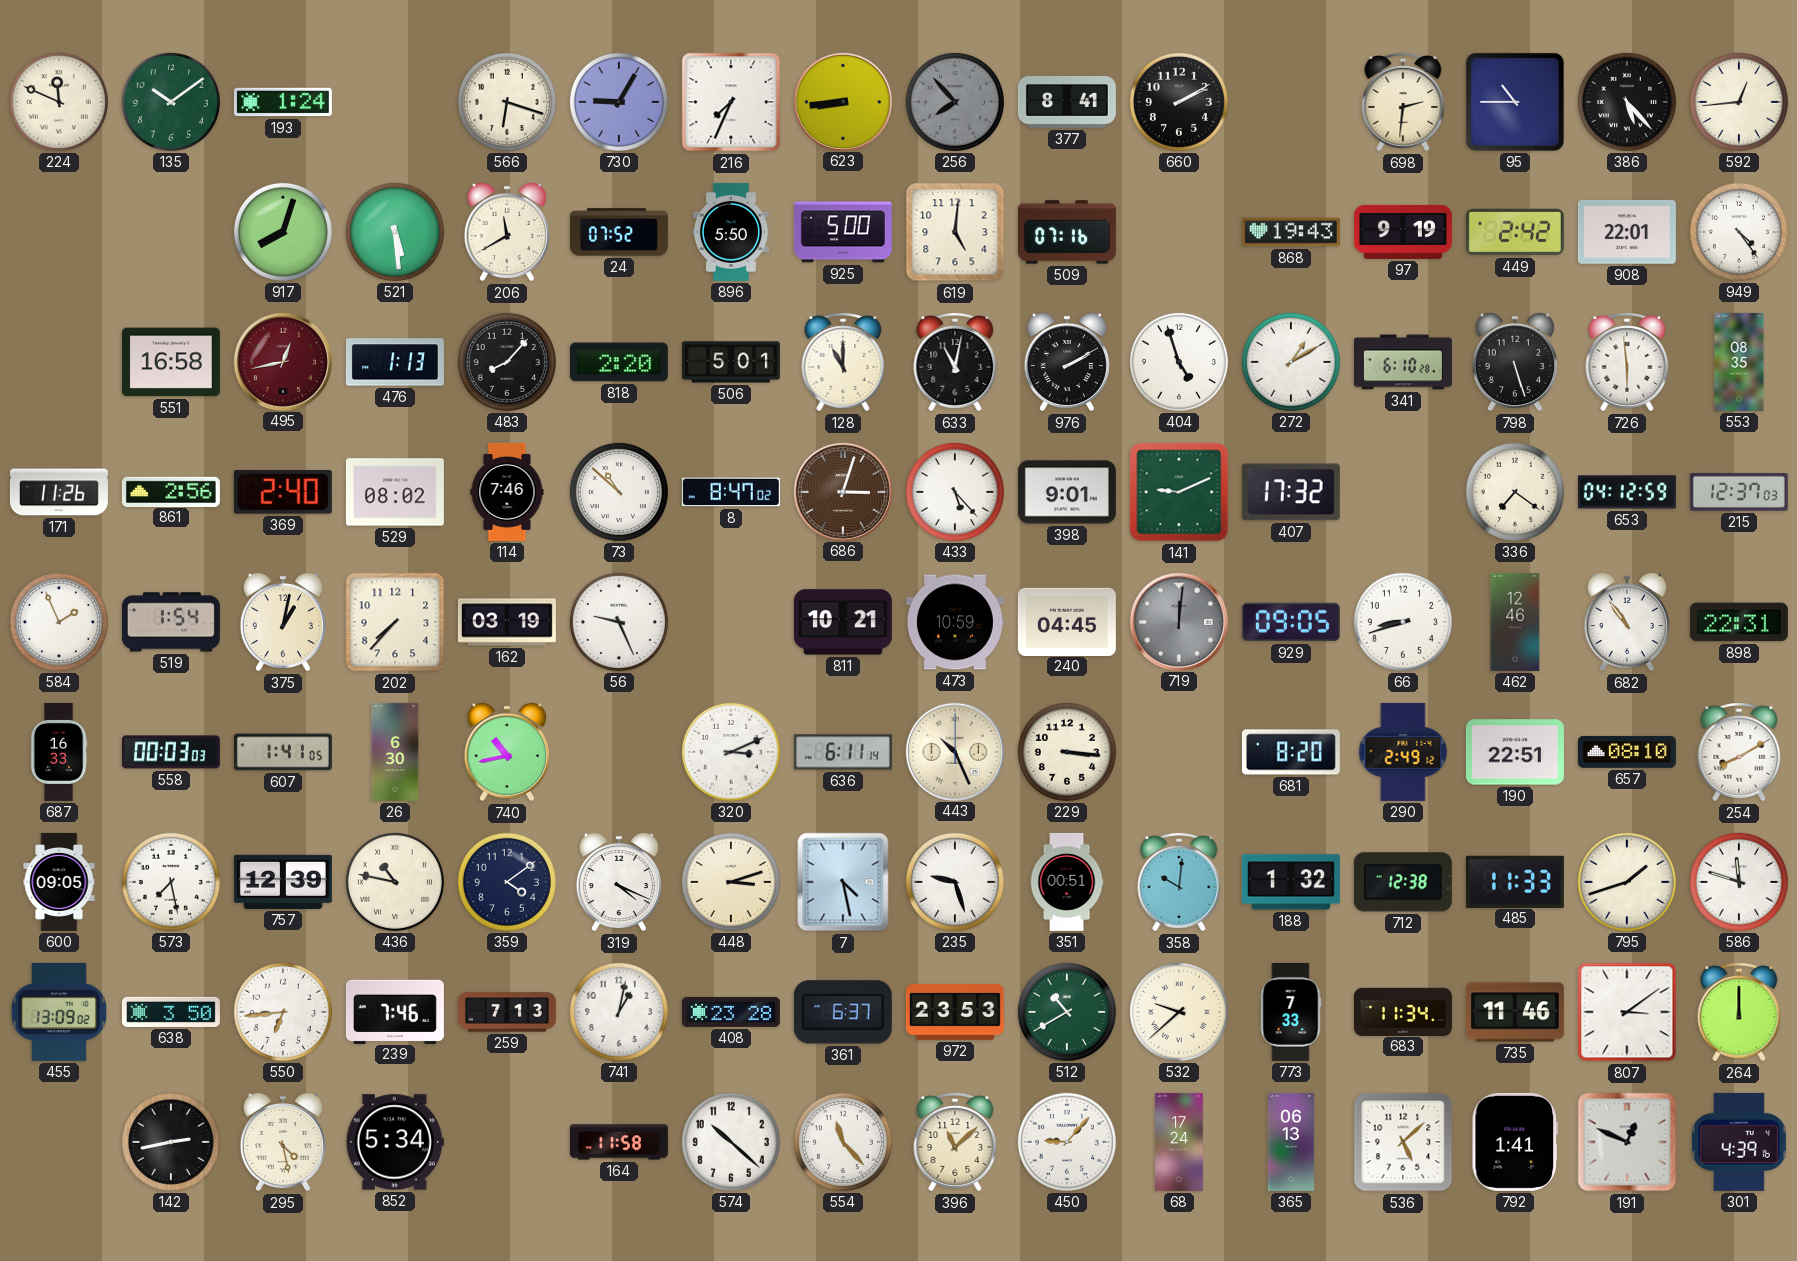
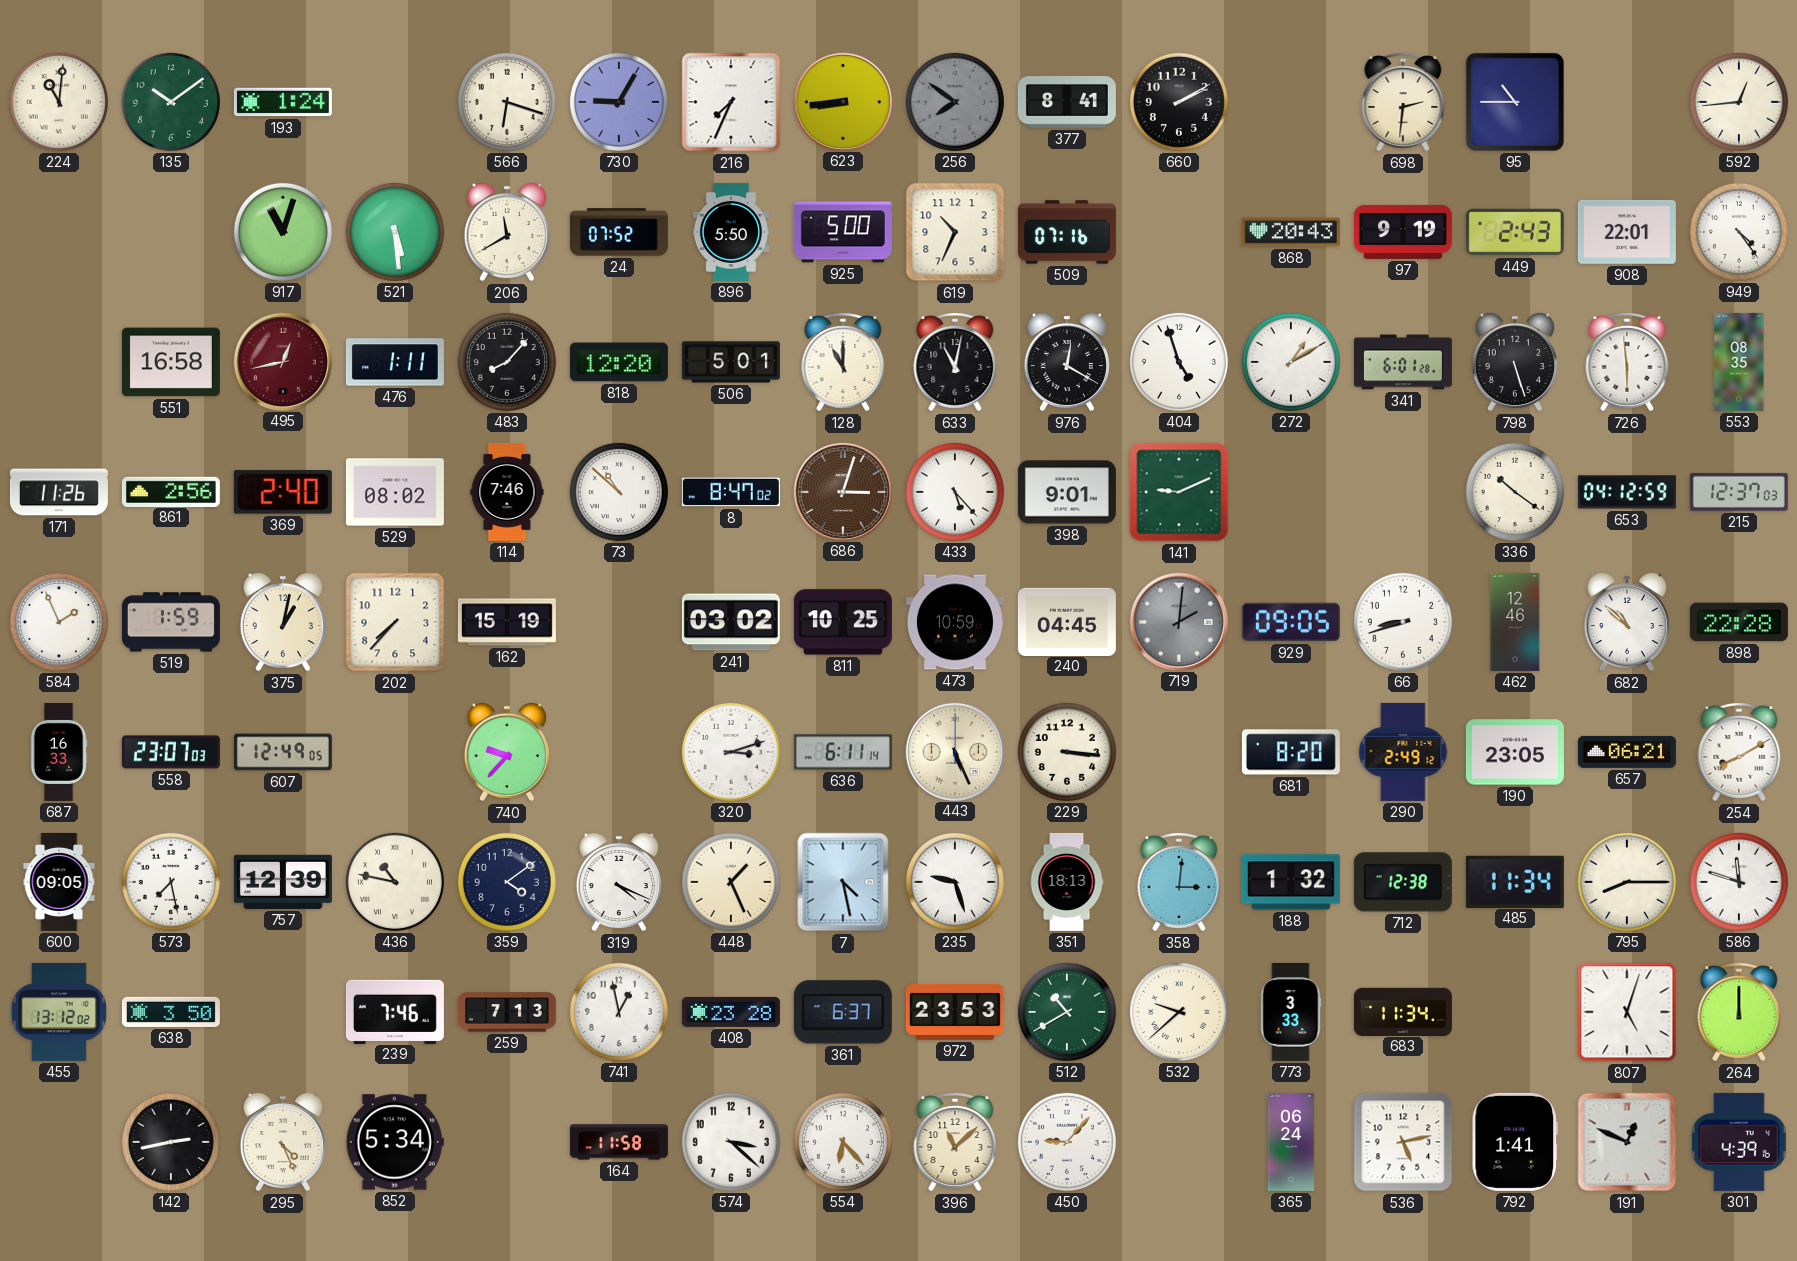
224: 11:49 -> 11:01 (59, 102)
256: 7:53 -> 7:51 (955, 102)
386: 5:23 -> none (1627, 102)
917: 8:03 -> 11:03 (283, 232)
619: 5:01 -> 10:34 (955, 232)
868: 19:43 -> 20:43 (1291, 232)
449: 2:42 -> 2:43 (1515, 232)
476: 1:13 -> 1:11 (395, 362)
818: 2:20 -> 12:20 (619, 362)
976: 2:10 -> 12:20 (1067, 362)
341: 6:10 -> 6:01 (1403, 362)
407: 17:32 -> none (1291, 492)
336: 7:21 -> 10:21 (1515, 492)
519: 1:54 -> 1:59 (171, 622)
162: 03:19 -> 15:19 (507, 622)
56: 9:26 -> none (619, 622)
241: none -> 03:02 (731, 622)
811: 10:21 -> 10:25 (843, 622)
719: 12:01 -> 2:01 (1178, 621)
682: 10:54 -> 10:52 (1627, 622)
898: 22:31 -> 22:28 (1739, 622)
558: 00:03 -> 23:07 (171, 752)
607: 1:41 -> 12:49 (283, 752)
26: 6:30 -> none (395, 752)
740: 10:43 -> 9:37 (507, 752)
320: 3:11 -> 3:12 (731, 752)
443: 10:26 -> 5:26 (954, 751)
190: 22:51 -> 23:05 (1515, 752)
657: 08:10 -> 06:21 (1627, 752)
448: 3:12 -> 1:26 (731, 882)
351: 00:51 -> 18:13 (1067, 882)
358: 10:01 -> 3:01 (1179, 882)
485: 11:33 -> 11:34 (1515, 881)
795: 1:42 -> 8:15 (1627, 882)
455: 13:09 -> 13:12 (59, 1012)
550: 6:44 -> none (283, 1012)
741: 1:02 -> 12:58 (619, 1012)
773: 7:33 -> 3:33 (1291, 1012)
735: 11:46 -> none (1515, 1012)
807: 3:09 -> 5:03 (1627, 1012)
295: 4:28 -> 4:26 (283, 1142)
574: 10:22 -> 3:22 (731, 1142)
554: 11:23 -> 6:23 (843, 1142)
68: 17:24 -> none (1179, 1142)
365: 06:13 -> 06:24 (1291, 1142)
536: 5:08 -> 5:13 (1403, 1142)
